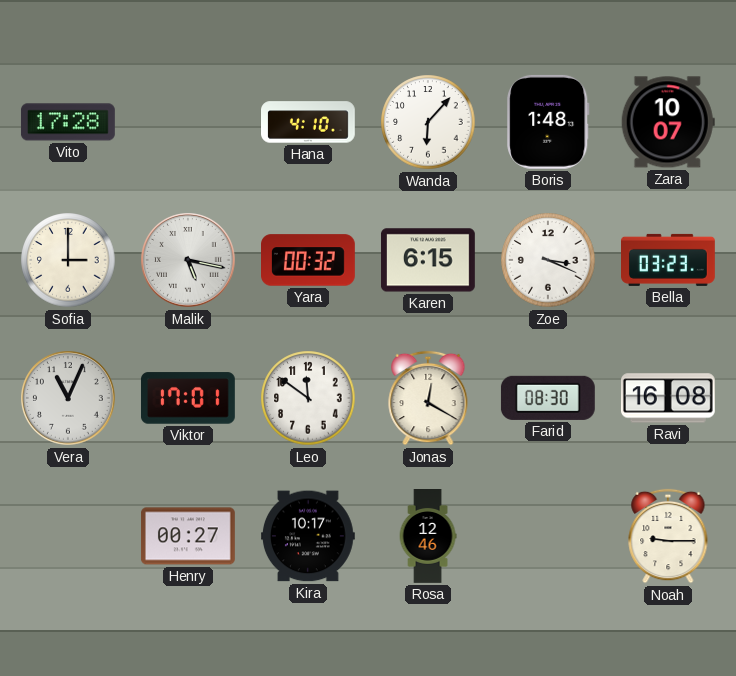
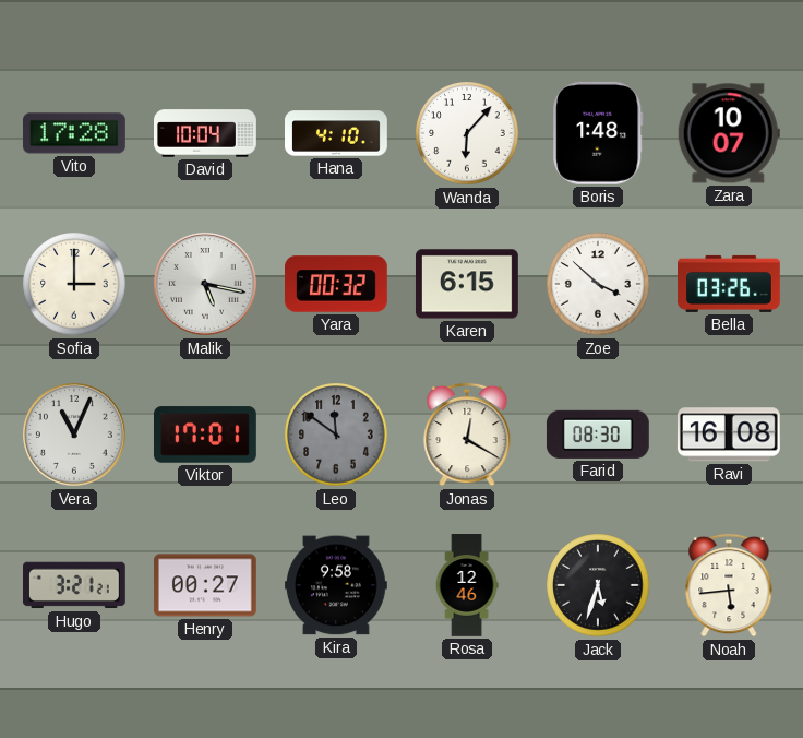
David: none -> 10:04 (206, 133)
Zoe: 3:19 -> 3:52 (598, 284)
Bella: 03:23 -> 03:26 (730, 284)
Leo dial: white -> grey (336, 435)
Hugo: none -> 3:21 (74, 585)
Kira: 10:17 -> 9:58 (337, 585)
Jack: none -> 5:33 (598, 585)
Noah: 9:15 -> 5:44 (729, 585)
